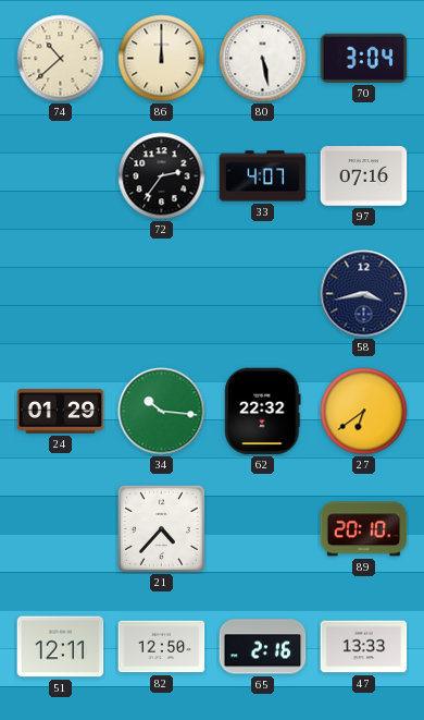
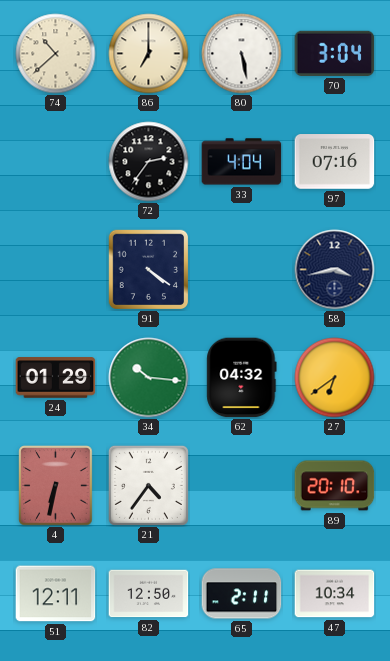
86: 12:00 -> 7:00 (149, 54)
33: 4:07 -> 4:04 (242, 162)
91: none -> 4:21 (148, 269)
62: 22:32 -> 04:32 (242, 378)
4: none -> 6:32 (56, 486)
21: 4:37 -> 4:36 (148, 485)
65: 2:16 -> 2:11 (242, 594)
47: 13:33 -> 10:34 (335, 594)
